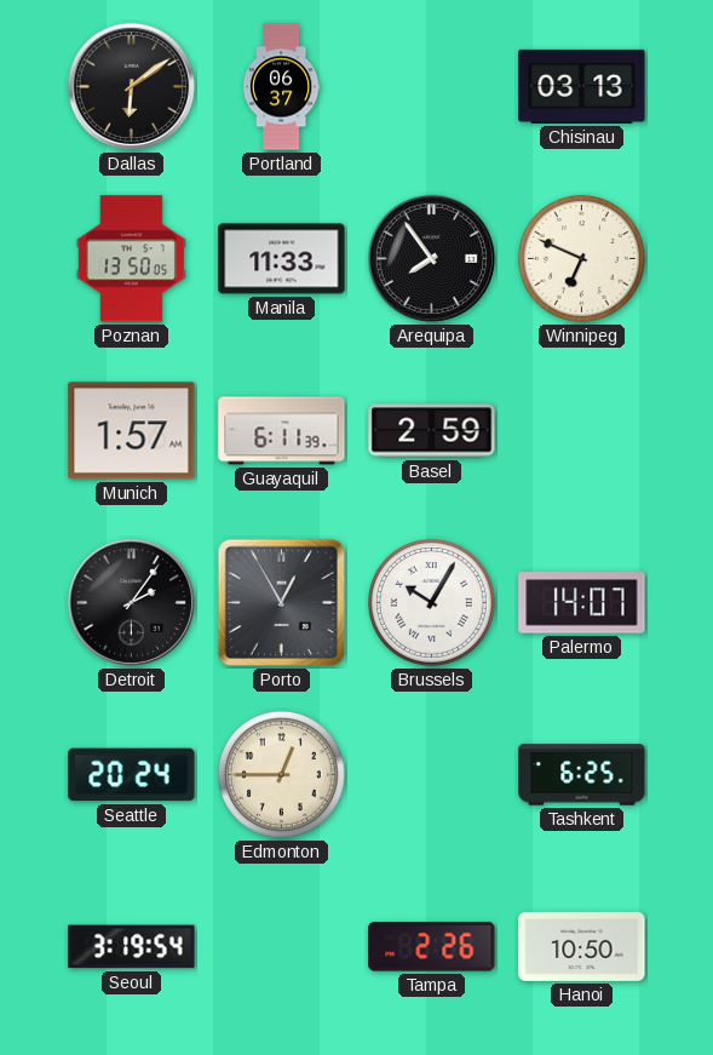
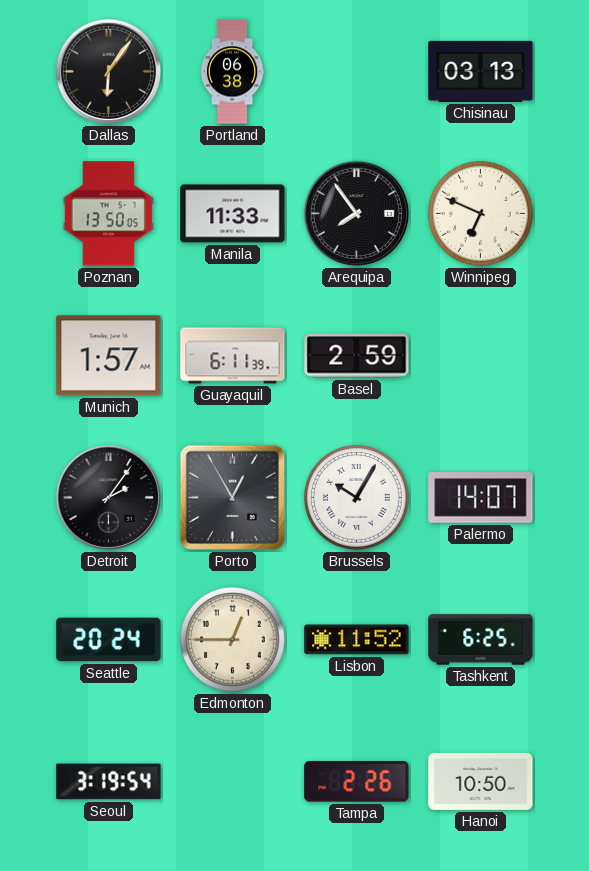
Dallas: 6:09 -> 6:06 (108, 71)
Portland: 06:37 -> 06:38 (232, 72)
Lisbon: none -> 11:52 (357, 640)
